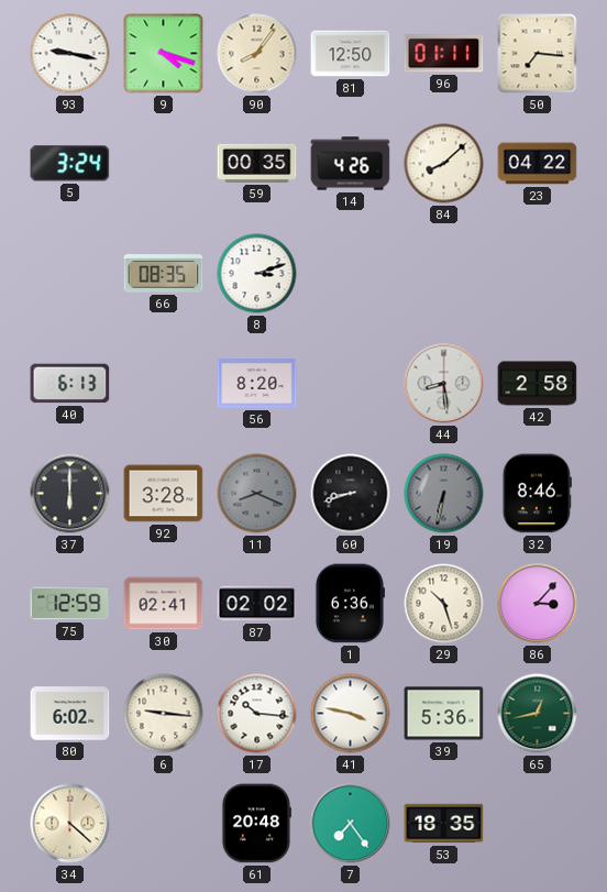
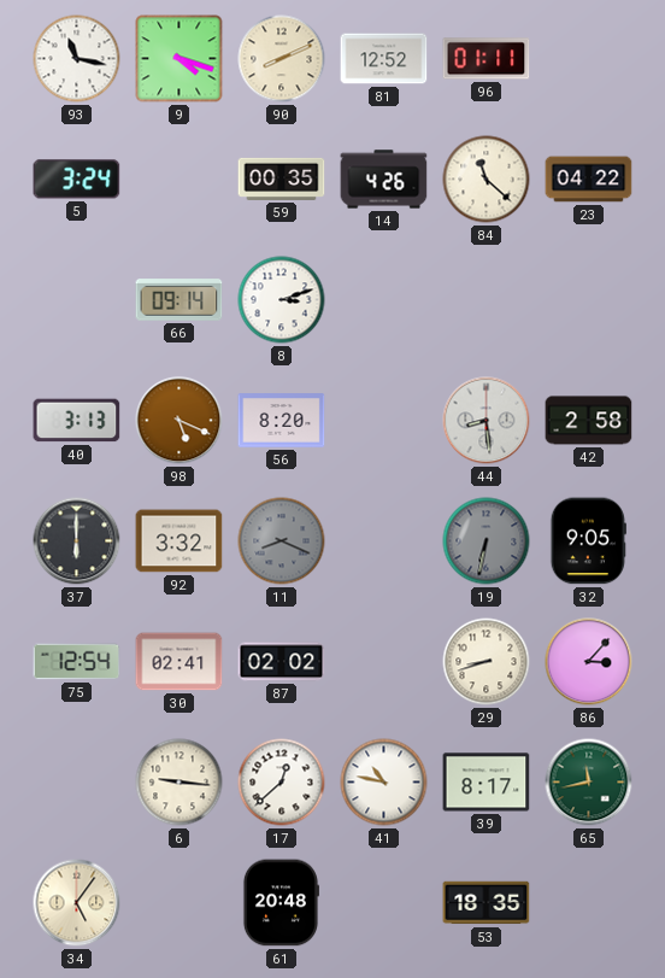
93: 9:17 -> 11:17 (77, 59)
90: 8:06 -> 8:11 (282, 59)
81: 12:50 -> 12:52 (384, 59)
50: 7:16 -> none (538, 54)
84: 8:08 -> 11:22 (487, 180)
66: 08:35 -> 09:14 (180, 300)
40: 6:13 -> 3:13 (77, 421)
98: none -> 5:19 (180, 421)
92: 3:28 -> 3:32 (180, 541)
60: 8:42 -> none (351, 494)
32: 8:46 -> 9:05 (588, 541)
75: 12:59 -> 12:54 (77, 662)
1: 6:36 -> none (350, 604)
29: 10:27 -> 8:42 (487, 662)
80: 6:02 -> none (70, 714)
17: 10:16 -> 12:38 (282, 783)
41: 3:47 -> 10:47 (384, 783)
39: 5:36 -> 8:17 (487, 783)
65: 12:43 -> 11:43 (589, 783)
34: 4:22 -> 5:06 (77, 903)
7: 7:24 -> none (351, 824)
